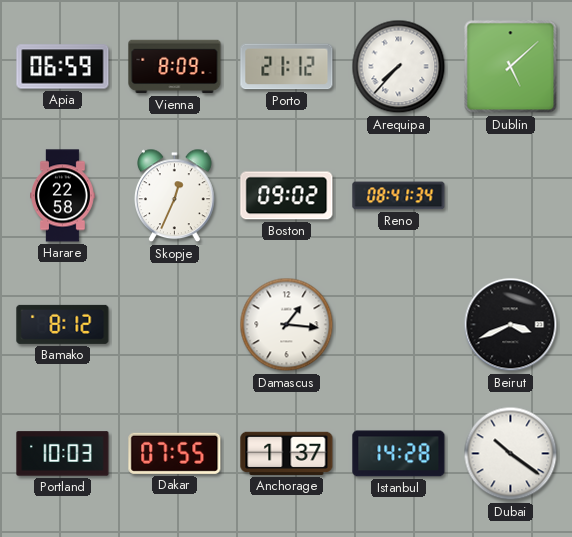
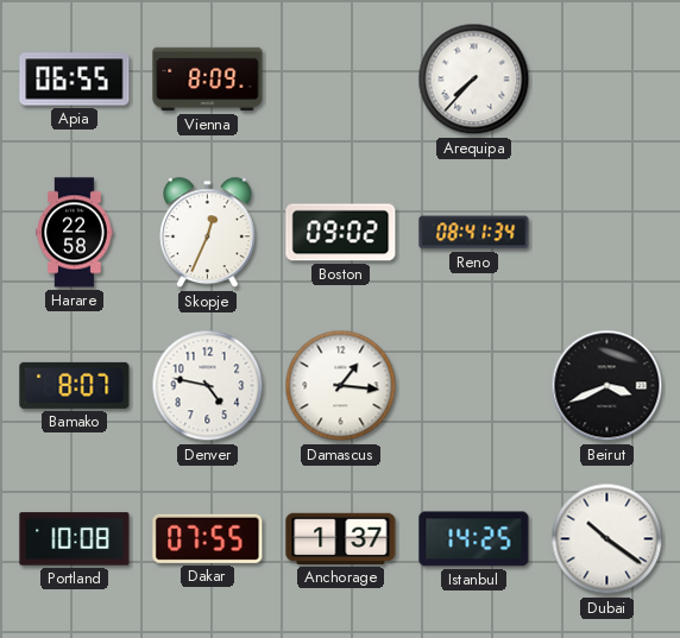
Apia: 06:59 -> 06:55 (75, 80)
Porto: 21:12 -> none (287, 67)
Dublin: 5:08 -> none (511, 67)
Bamako: 8:12 -> 8:07 (75, 385)
Denver: none -> 4:47 (208, 386)
Portland: 10:03 -> 10:08 (75, 539)
Istanbul: 14:28 -> 14:25 (474, 539)
